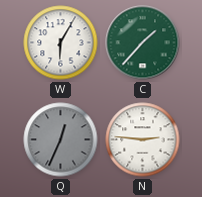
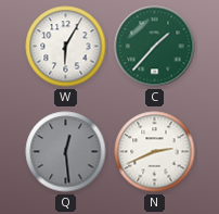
Q: 12:34 -> 12:29 (66, 152)
N: 2:46 -> 2:41 (155, 152)
